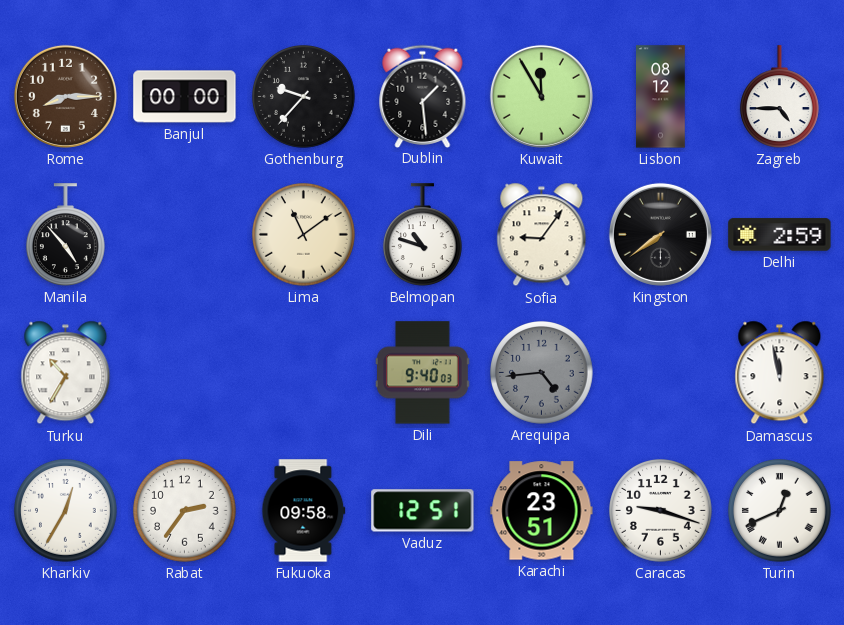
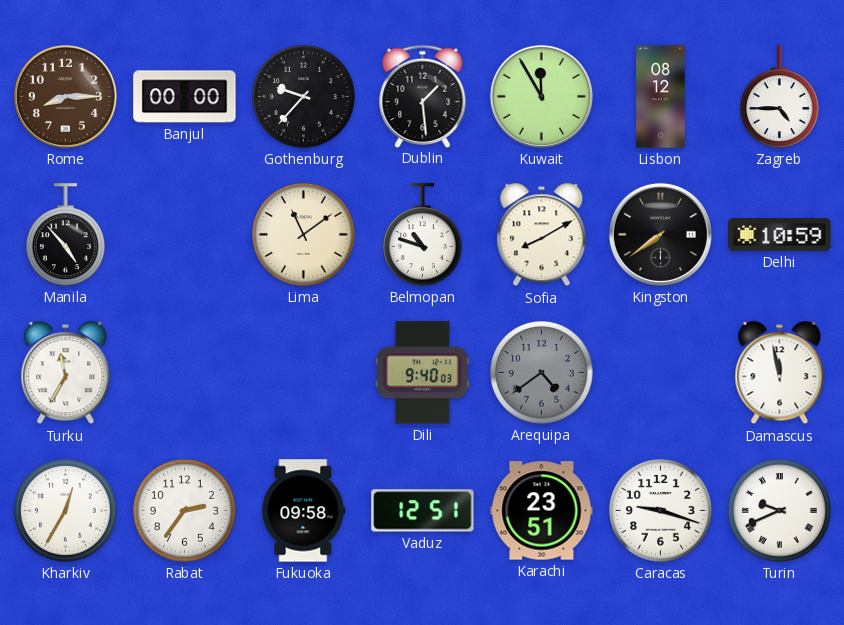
Sofia: 9:06 -> 8:10 (542, 235)
Delhi: 2:59 -> 10:59 (780, 235)
Turku: 10:35 -> 11:35 (66, 373)
Arequipa: 4:44 -> 4:39 (542, 373)
Turin: 12:41 -> 9:41 (780, 511)
